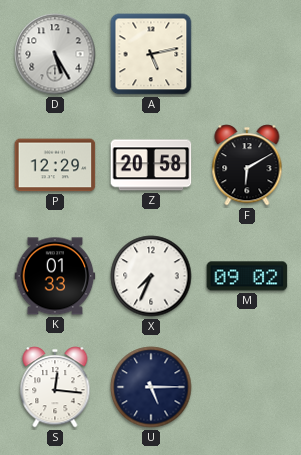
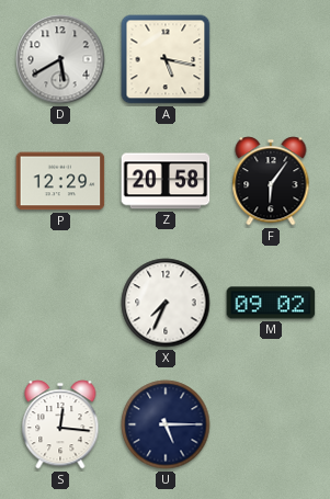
D: 5:25 -> 5:40 (60, 59)
A: 5:13 -> 5:17 (166, 59)
F: 6:10 -> 6:06 (271, 181)
K: 01:33 -> none (55, 276)
